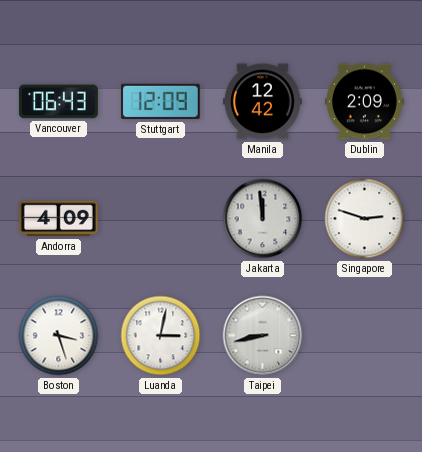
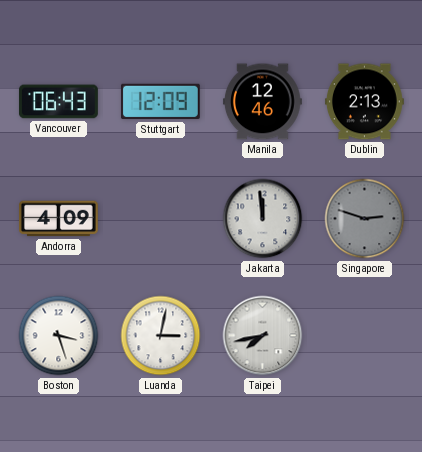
Manila: 12:42 -> 12:46 (262, 102)
Dublin: 2:09 -> 2:13 (364, 102)
Singapore dial: white -> grey (365, 219)
Taipei: 8:43 -> 7:43 (263, 336)
